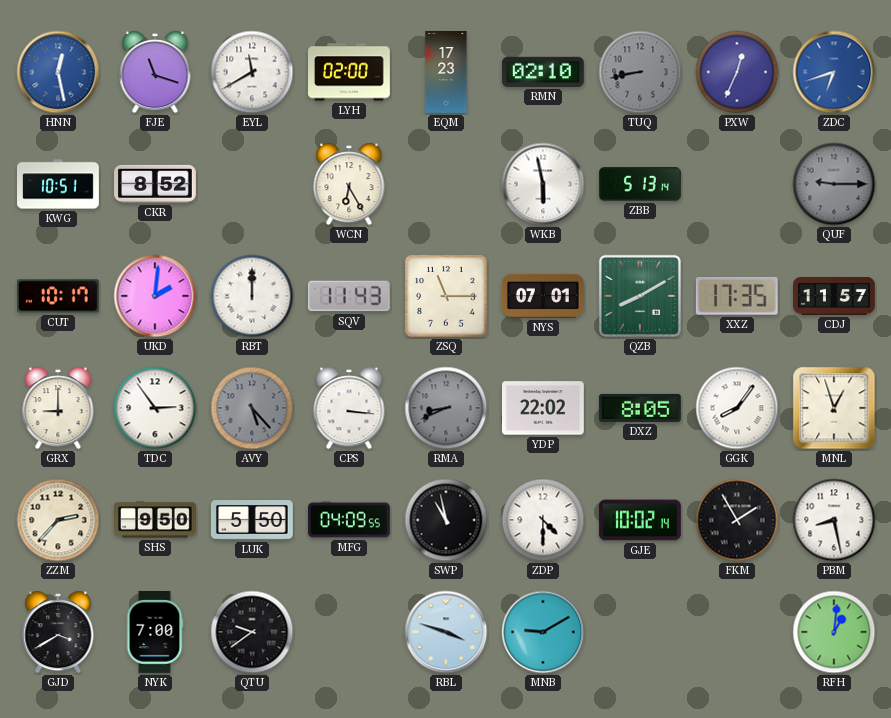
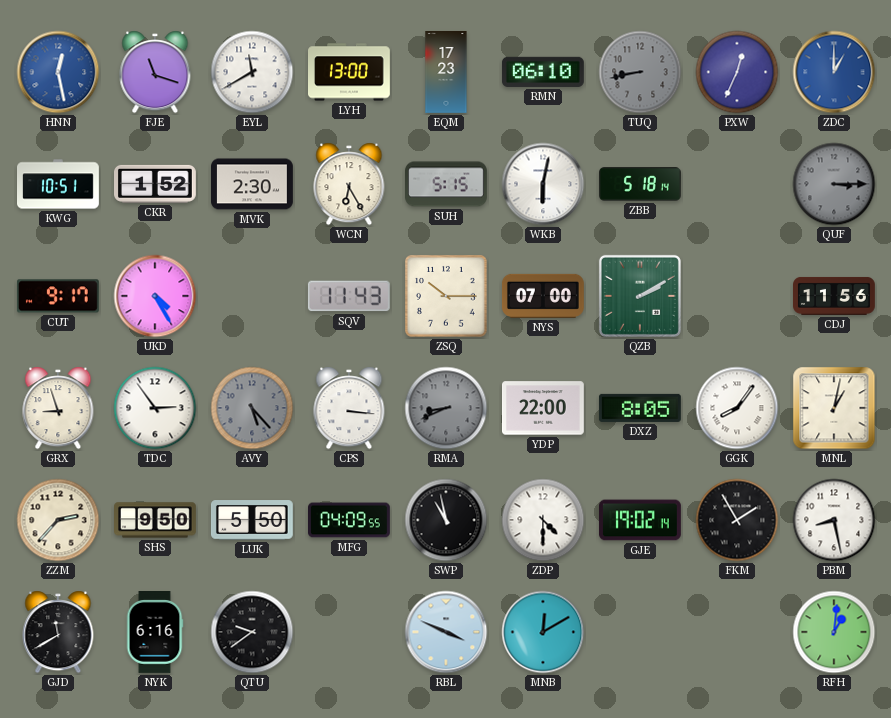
LYH: 02:00 -> 13:00 (350, 72)
RMN: 02:10 -> 06:10 (543, 72)
ZDC: 6:42 -> 1:00 (834, 72)
CKR: 8:52 -> 1:52 (156, 184)
MVK: none -> 2:30 (253, 184)
SUH: none -> 5:15 (447, 184)
WKB: 5:58 -> 6:02 (543, 184)
ZBB: 5:13 -> 5:18 (641, 184)
QUF: 9:15 -> 3:15 (834, 184)
CUT: 10:17 -> 9:17 (58, 296)
UKD: 2:01 -> 4:25 (155, 296)
RBT: 12:00 -> none (252, 296)
ZSQ: 11:15 -> 10:15 (447, 297)
NYS: 07:01 -> 07:00 (543, 296)
QZB: 8:10 -> 2:10 (640, 296)
XXZ: 17:35 -> none (737, 296)
CDJ: 11:57 -> 11:56 (835, 296)
GRX: 9:00 -> 8:57 (58, 408)
YDP: 22:02 -> 22:00 (544, 408)
MNL: 12:57 -> 1:02 (834, 408)
GJE: 10:02 -> 19:02 (641, 520)
GJD: 3:40 -> 11:40 (58, 632)
NYK: 7:00 -> 6:16 (155, 633)
RBL: 3:48 -> 3:49 (446, 632)
MNB: 9:10 -> 12:10 (543, 632)
